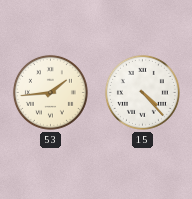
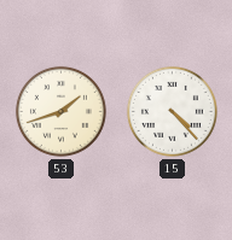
53: 1:44 -> 1:42 (60, 111)
